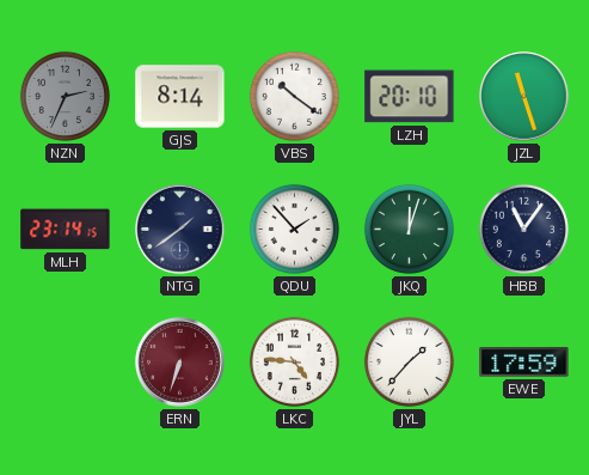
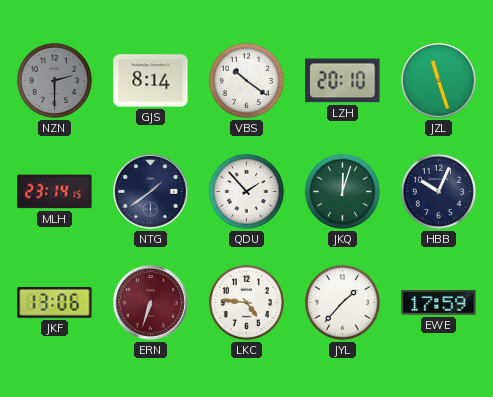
NZN: 2:34 -> 2:30 (54, 80)
HBB: 11:06 -> 10:04 (438, 191)
JKF: none -> 13:06 (55, 302)
